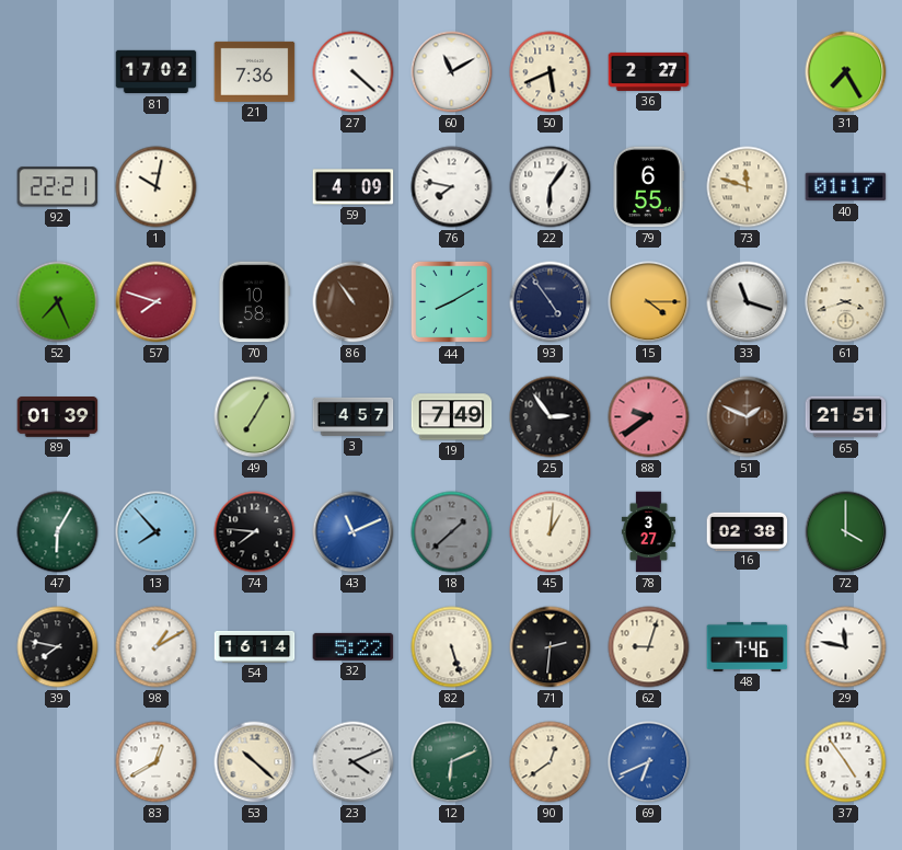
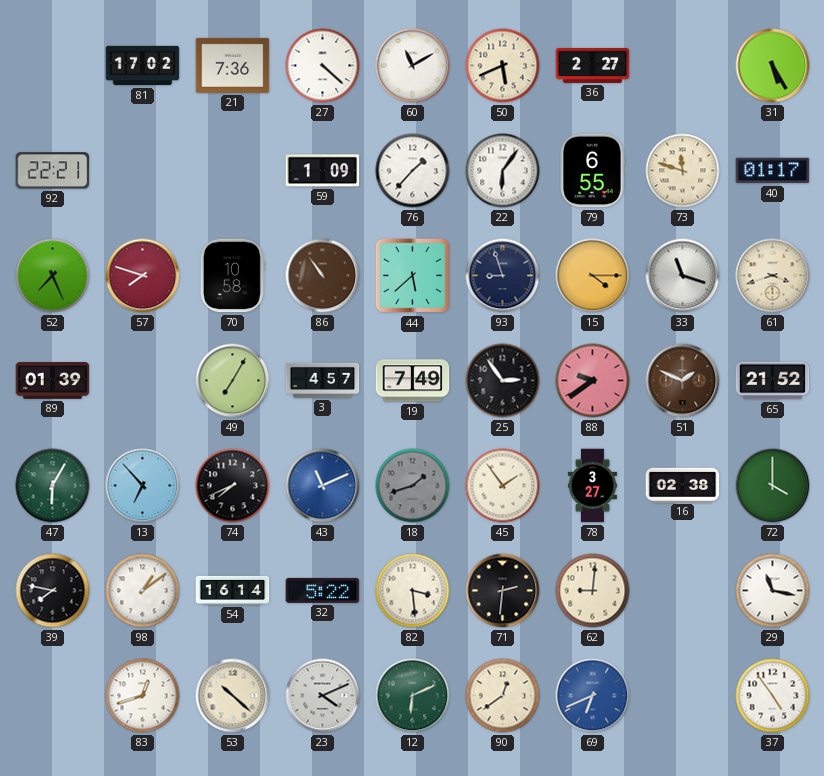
31: 7:25 -> 5:25 (773, 66)
1: 10:02 -> none (157, 187)
59: 4:09 -> 1:09 (323, 171)
76: 7:47 -> 1:37 (413, 171)
44: 8:10 -> 5:38 (413, 276)
93: 4:54 -> 8:57 (503, 276)
65: 21:51 -> 21:52 (773, 381)
13: 7:53 -> 6:53 (143, 486)
74: 7:46 -> 7:41 (233, 486)
18: 1:38 -> 1:42 (413, 486)
45: 1:01 -> 1:54 (503, 486)
98: 1:10 -> 1:09 (143, 591)
82: 5:27 -> 3:29 (413, 591)
62: 9:03 -> 9:01 (593, 591)
48: 7:46 -> none (748, 646)
29: 11:47 -> 11:17 (773, 591)
83: 12:40 -> 12:42 (143, 696)
